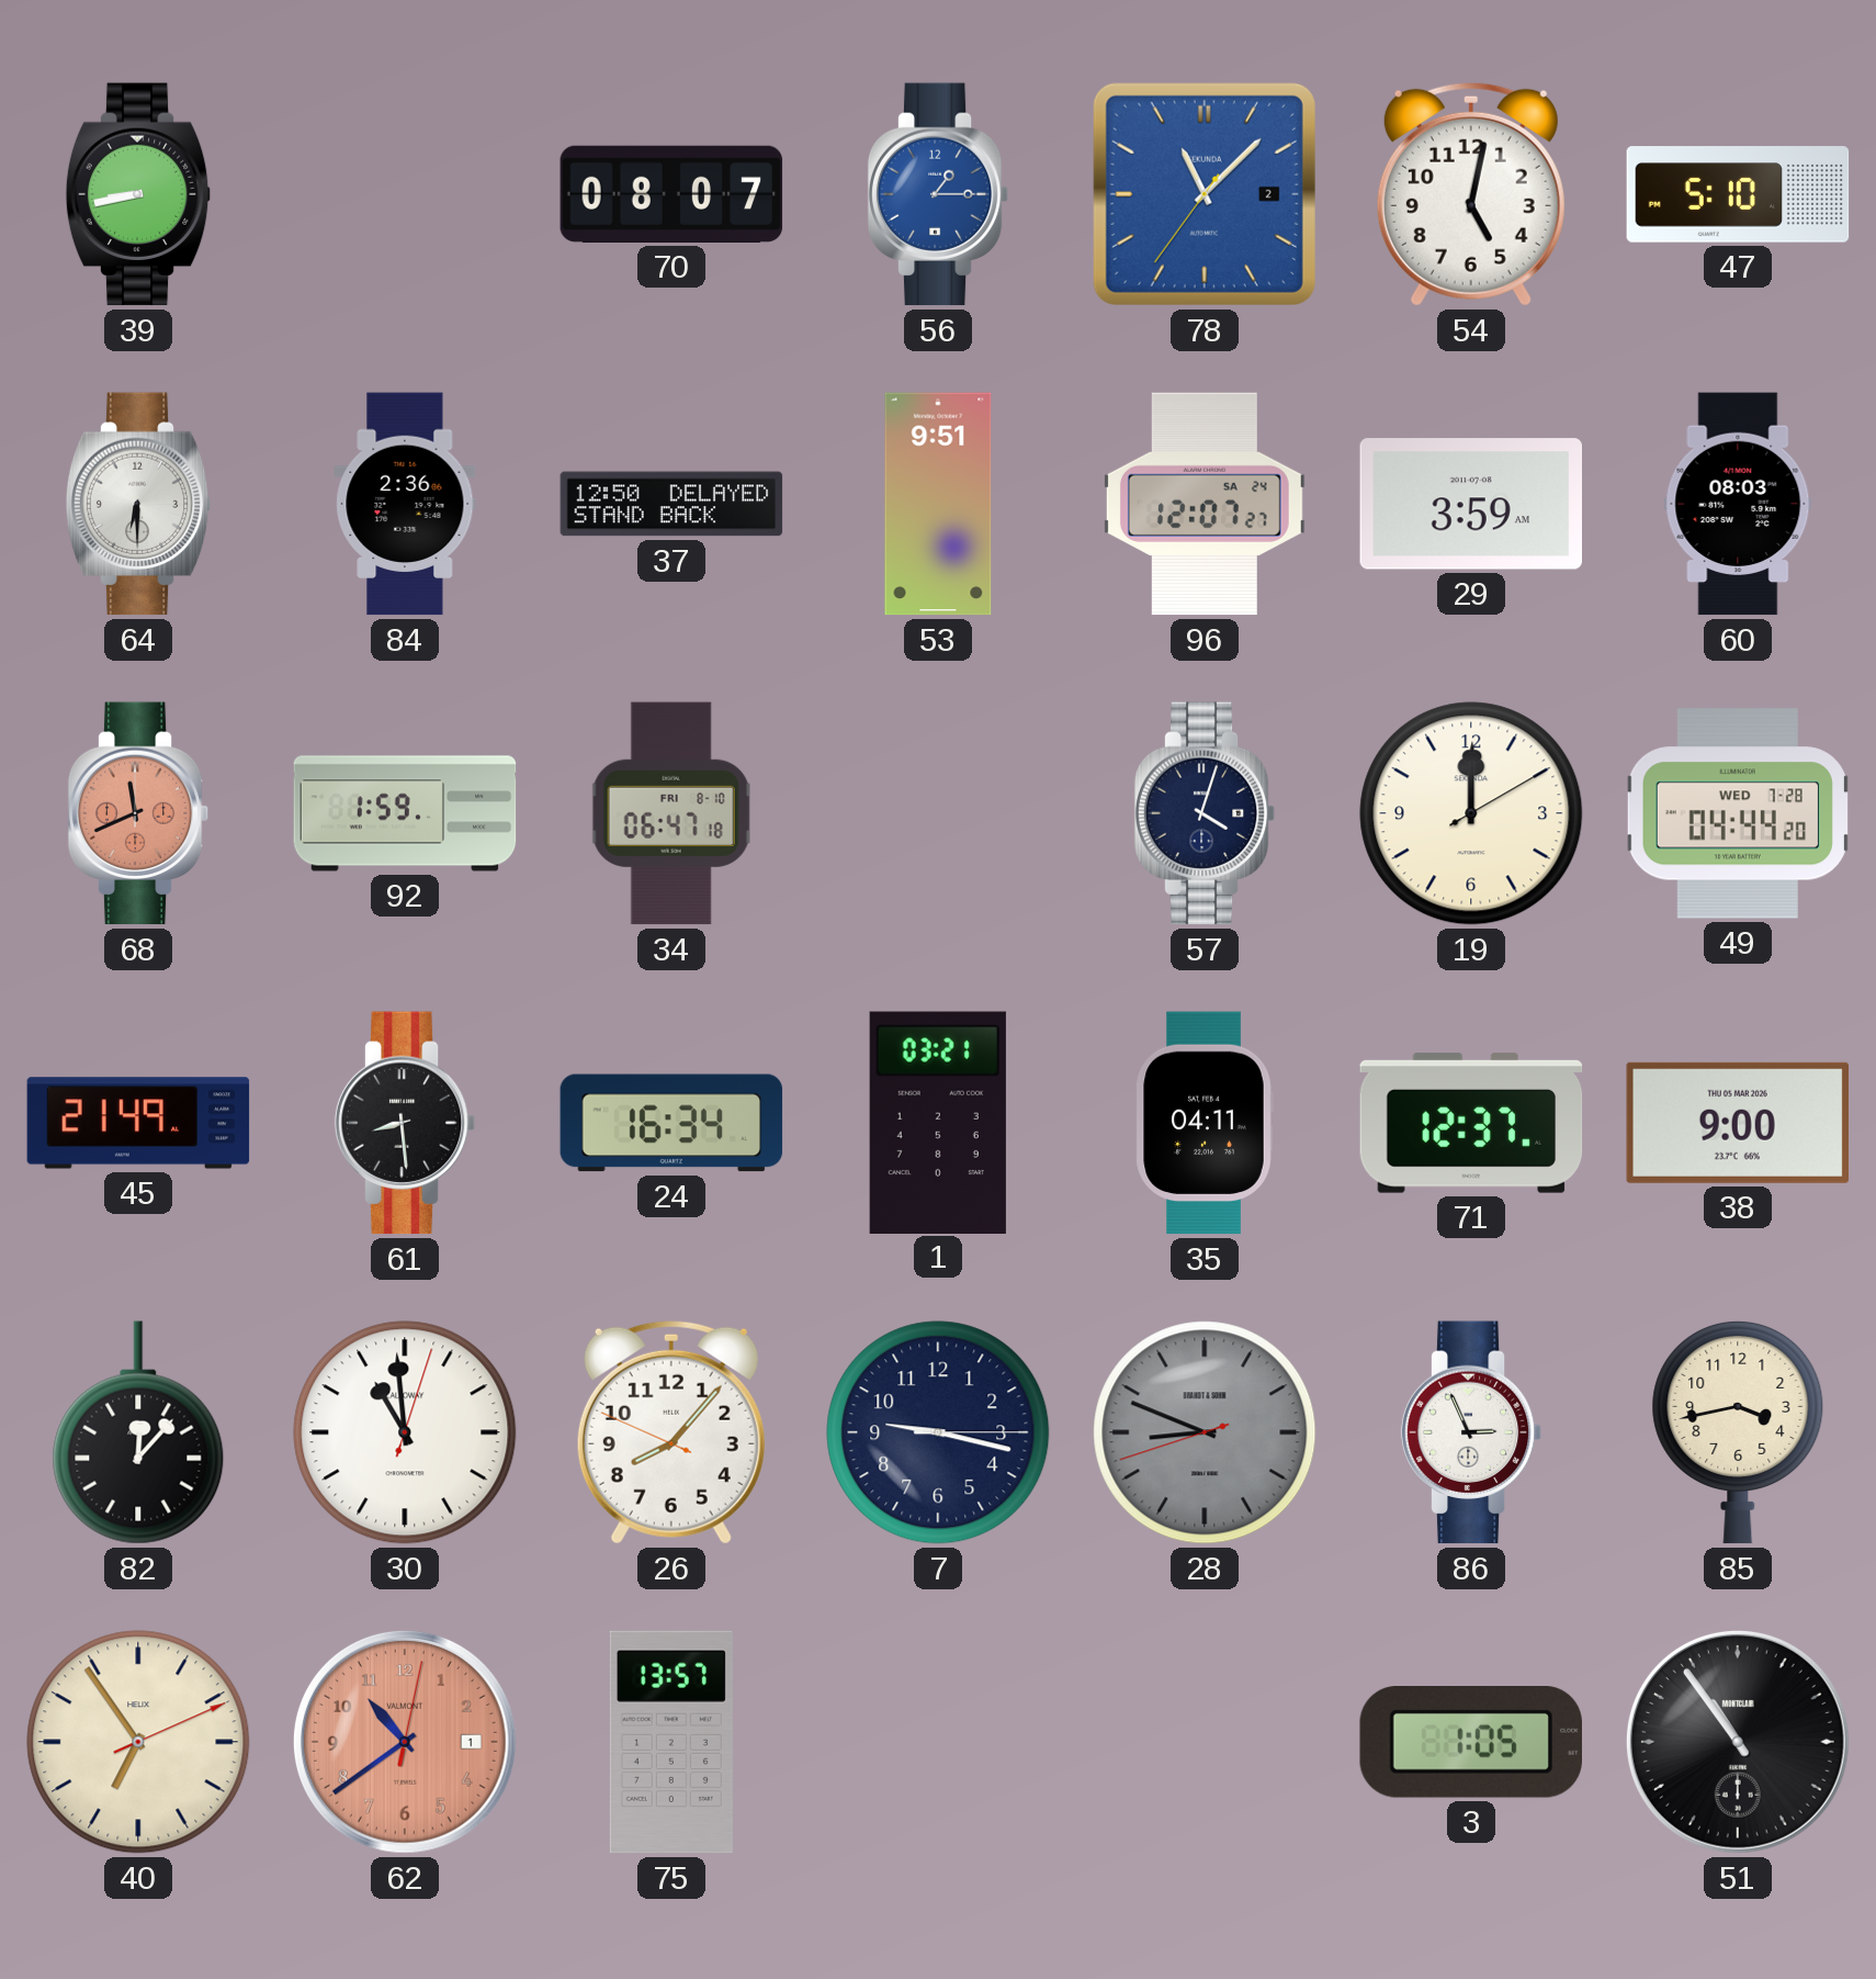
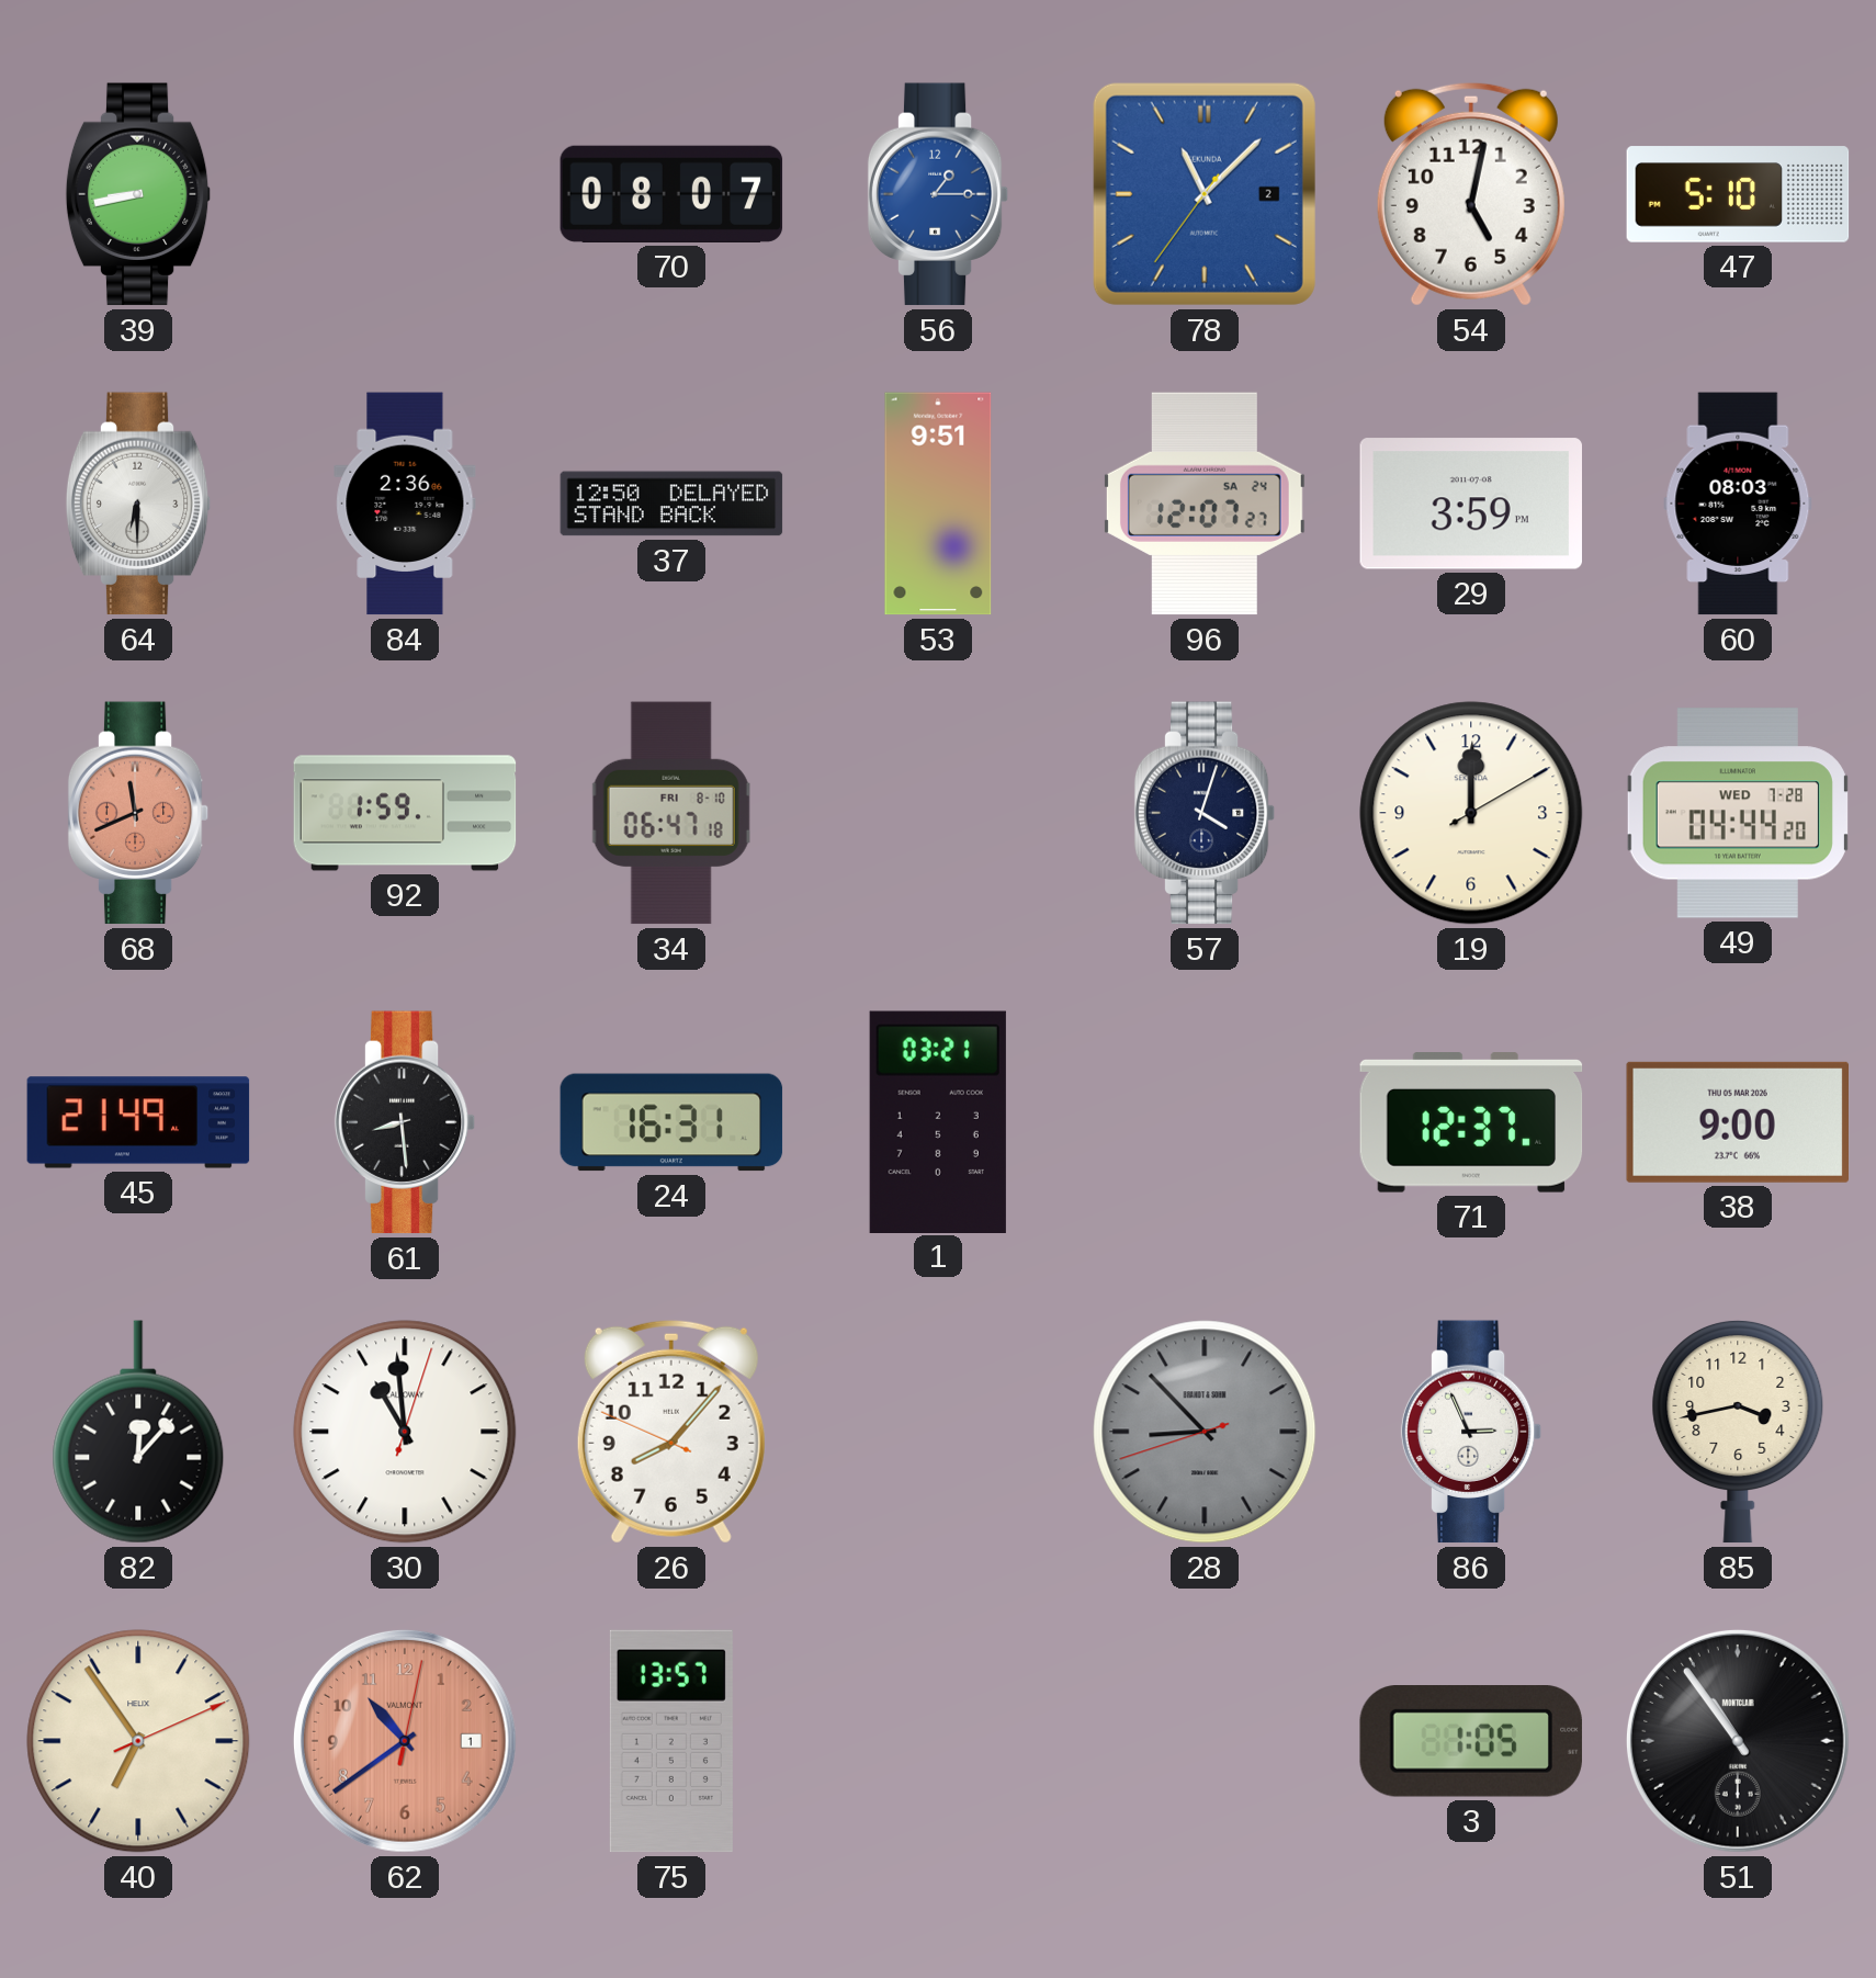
29: 3:59 AM -> 3:59 PM (1470, 504)
24: 16:34 -> 16:31 (671, 1122)
35: 04:11 -> none (1205, 1123)
7: 9:17 -> none (938, 1432)
28: 8:48 -> 8:52 (1205, 1432)
